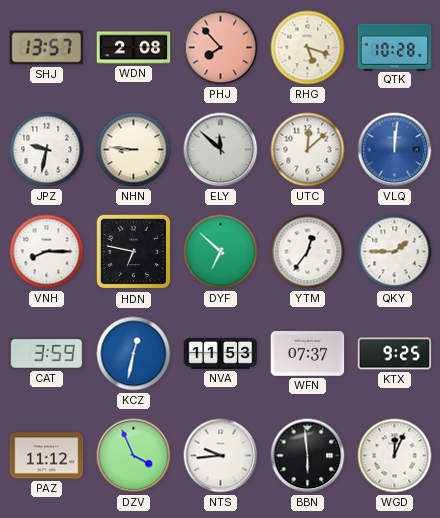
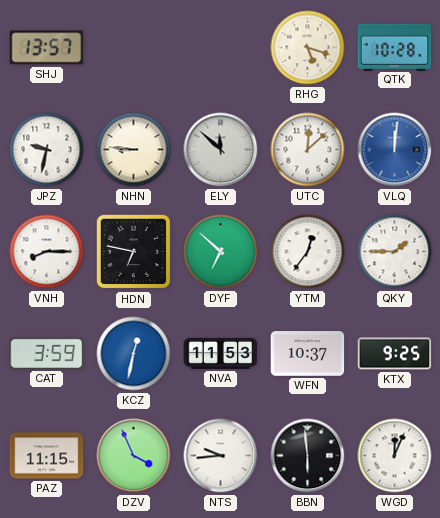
WDN: 2:08 -> none (134, 48)
PHJ: 7:53 -> none (221, 48)
WFN: 07:37 -> 10:37 (308, 354)
PAZ: 11:12 -> 11:15 (47, 456)
